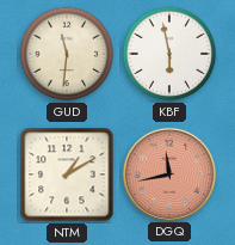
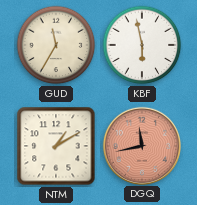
GUD: 11:31 -> 11:35 (56, 45)
